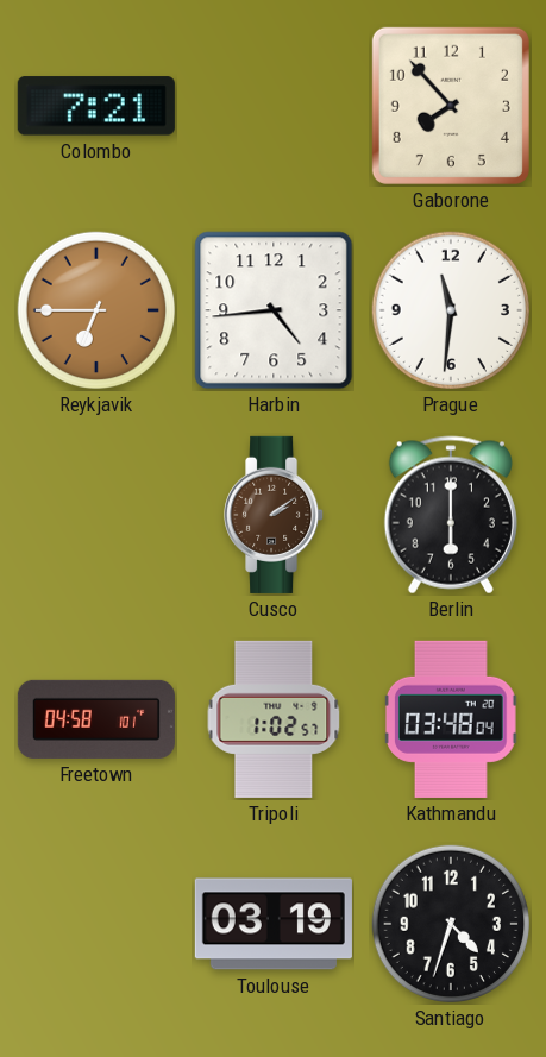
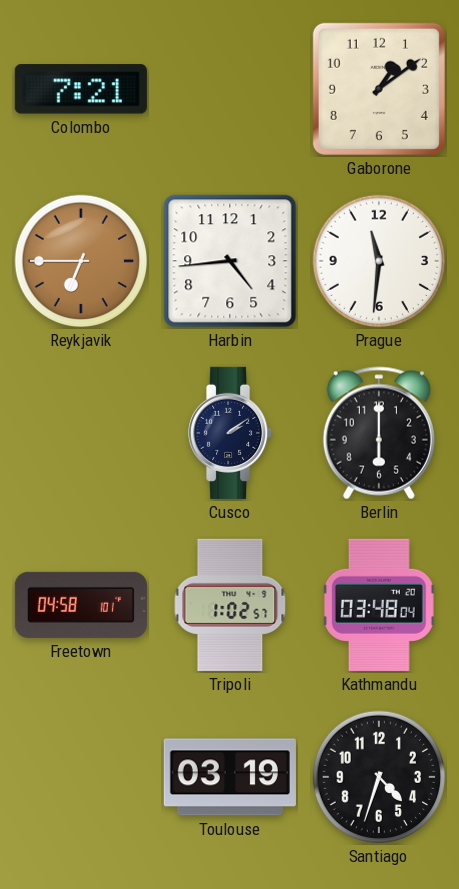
Gaborone: 7:53 -> 1:09 (379, 89)
Cusco dial: brown -> navy (231, 433)
